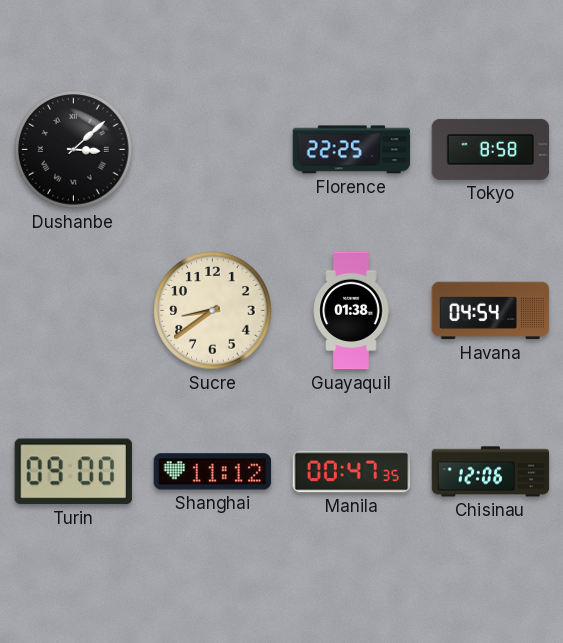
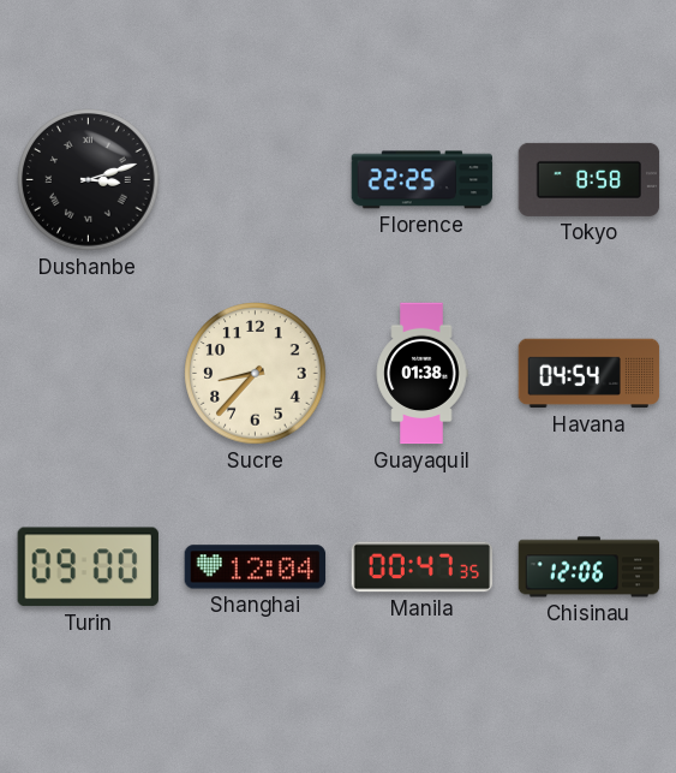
Dushanbe: 3:08 -> 3:12 (89, 180)
Sucre: 8:39 -> 8:37 (256, 374)
Shanghai: 11:12 -> 12:04 (256, 567)
